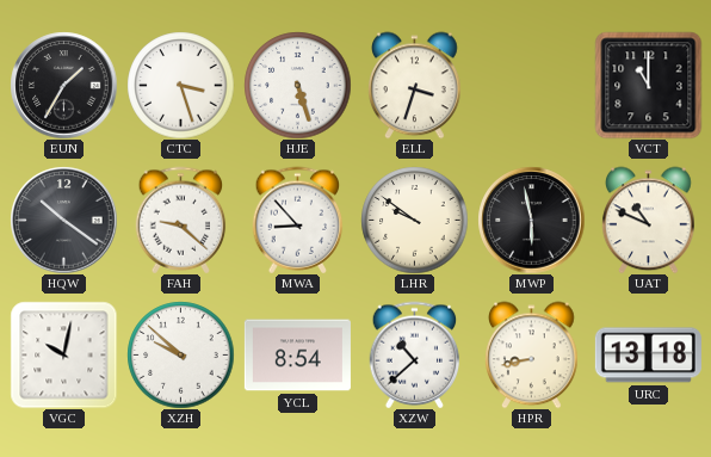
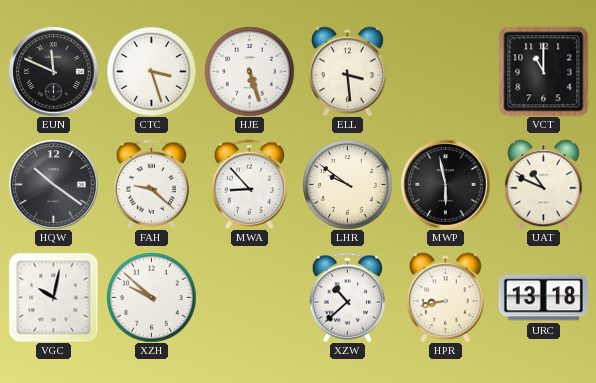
EUN: 1:35 -> 11:49 (53, 71)
ELL: 3:33 -> 3:29 (348, 71)
YCL: 8:54 -> none (297, 356)
